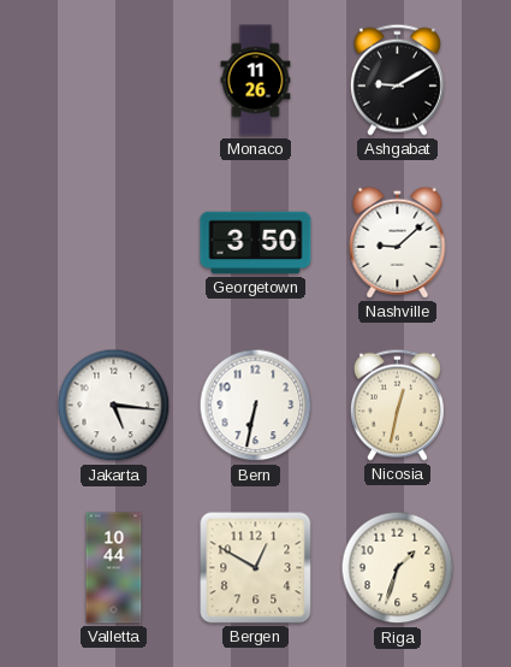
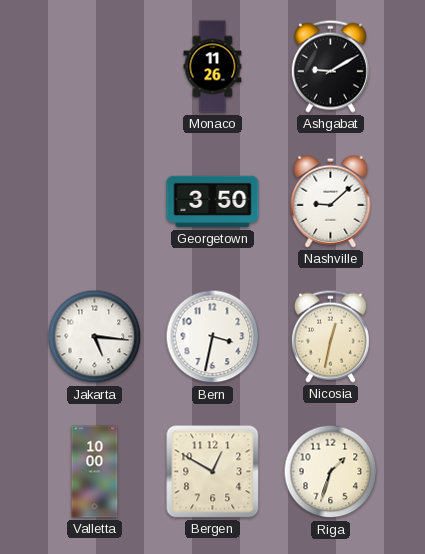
Bern: 6:32 -> 3:32 (213, 337)
Valletta: 10:44 -> 10:00 (95, 472)
